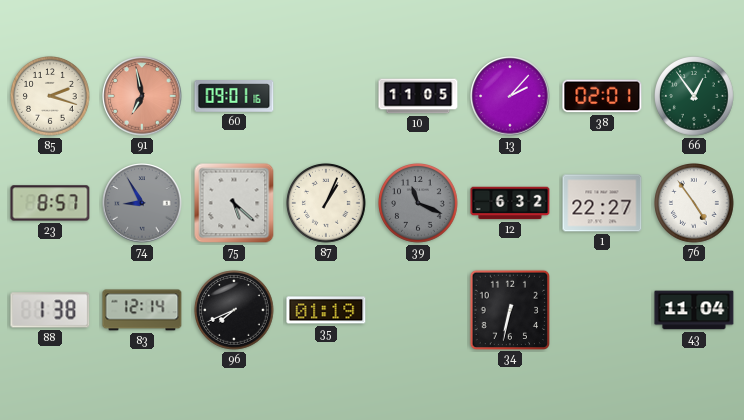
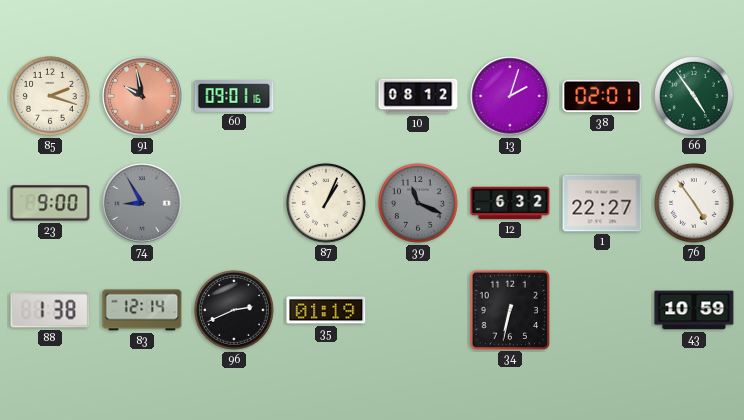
91: 6:58 -> 9:58 (142, 96)
10: 11:05 -> 08:12 (418, 96)
13: 2:07 -> 2:03 (510, 96)
66: 12:54 -> 4:54 (695, 97)
23: 8:57 -> 9:00 (50, 203)
75: 5:22 -> none (234, 203)
96: 7:41 -> 2:41 (235, 311)
43: 11:04 -> 10:59 (694, 310)
